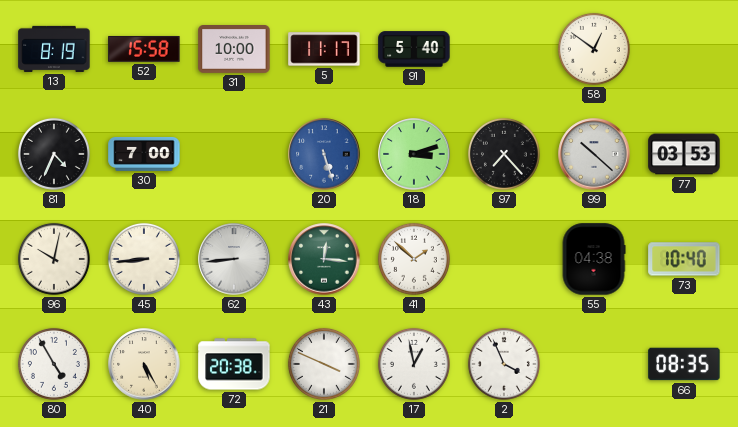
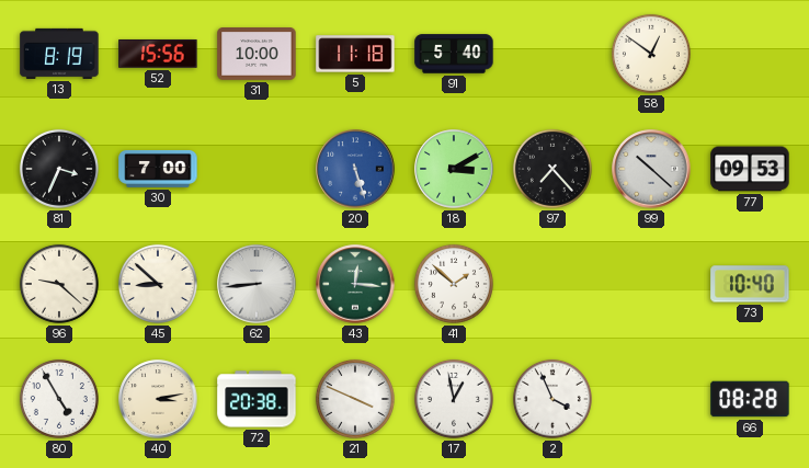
52: 15:58 -> 15:56 (158, 54)
5: 11:17 -> 11:18 (355, 54)
81: 4:34 -> 3:34 (59, 169)
18: 3:12 -> 3:10 (454, 169)
77: 03:53 -> 09:53 (750, 169)
96: 10:02 -> 9:22 (59, 284)
45: 8:44 -> 8:52 (158, 284)
55: 04:38 -> none (594, 259)
40: 5:25 -> 3:13 (158, 399)
66: 08:35 -> 08:28 (750, 399)
